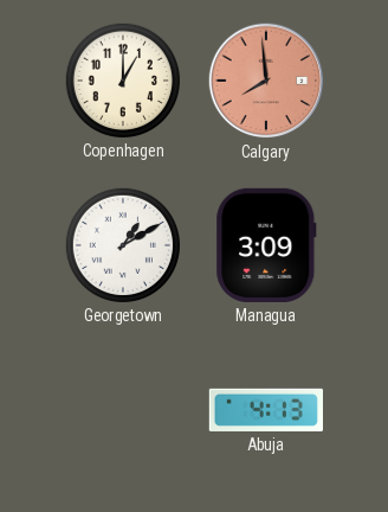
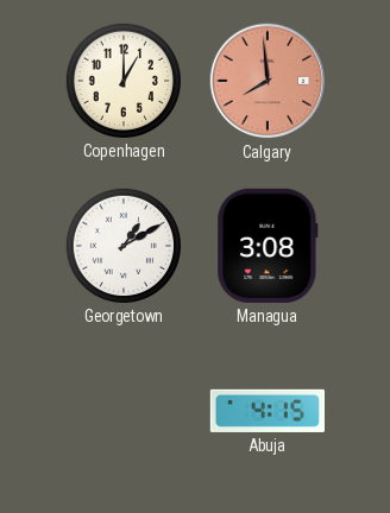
Managua: 3:09 -> 3:08 (268, 246)
Abuja: 4:13 -> 4:15 (266, 411)
